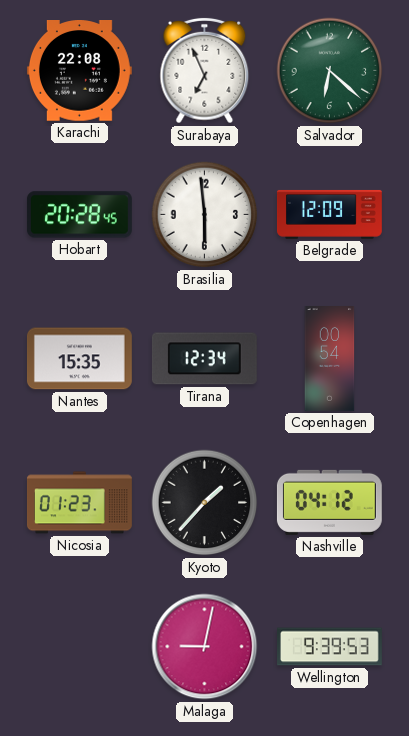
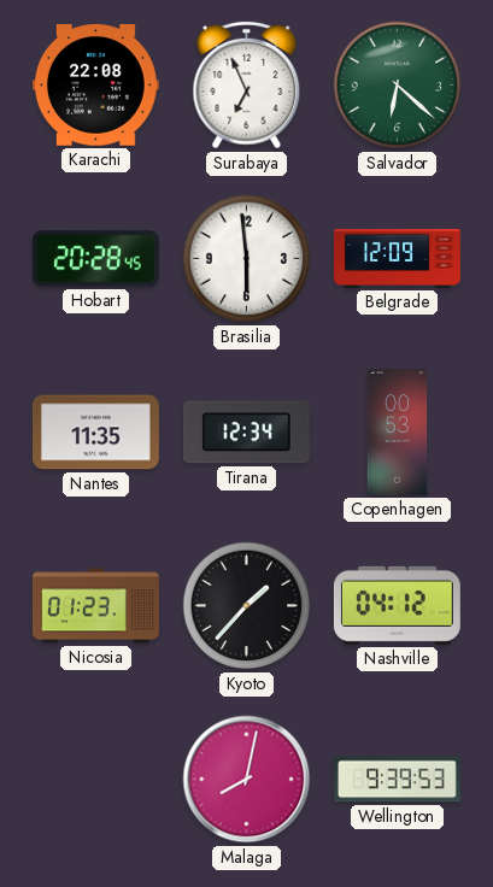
Nantes: 15:35 -> 11:35 (95, 433)
Copenhagen: 00:54 -> 00:53 (398, 433)
Malaga: 9:02 -> 8:02 (247, 780)
